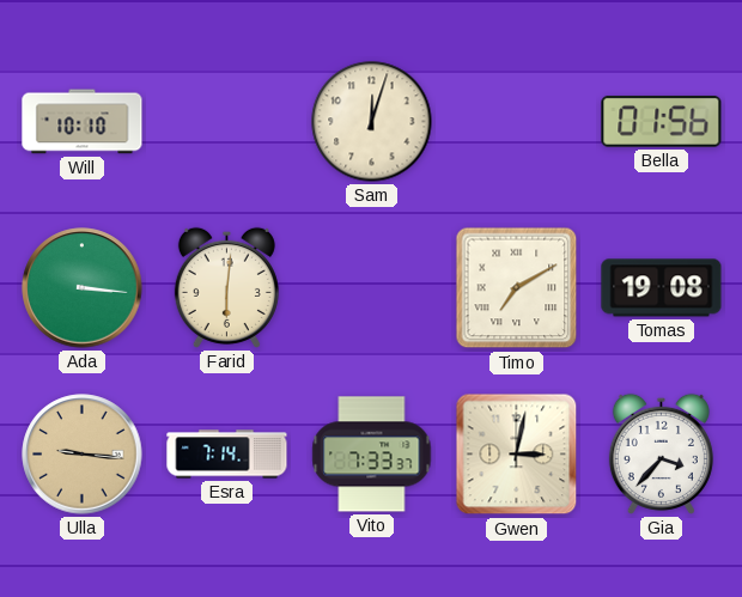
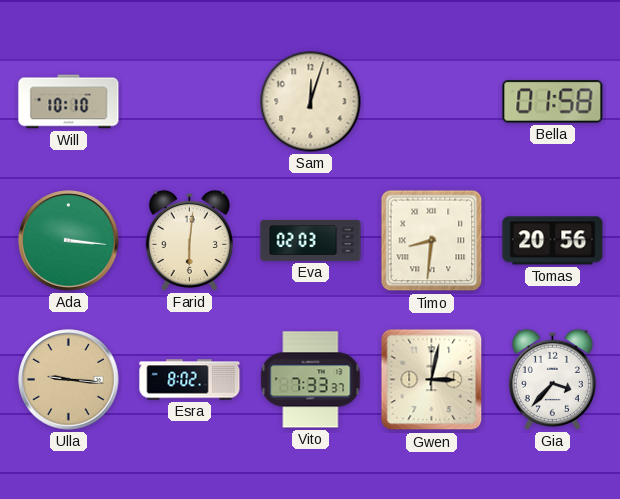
Bella: 01:56 -> 01:58 (553, 102)
Eva: none -> 02:03 (311, 240)
Timo: 7:10 -> 8:31 (432, 241)
Tomas: 19:08 -> 20:56 (553, 241)
Esra: 7:14 -> 8:02 (190, 380)
